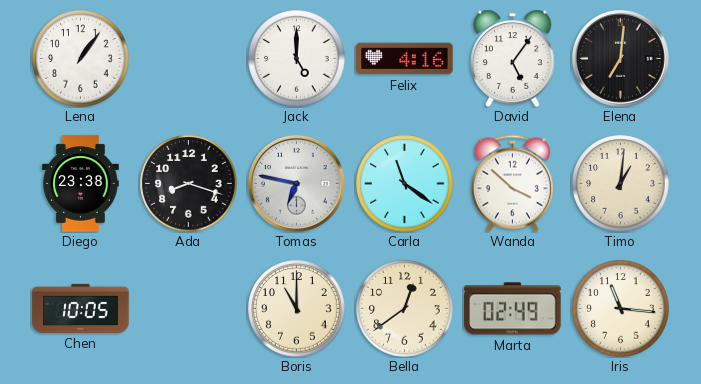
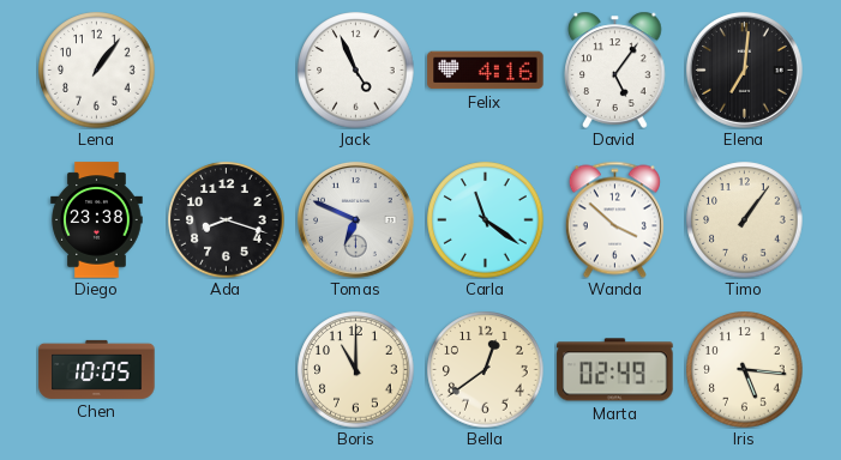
Jack: 5:00 -> 4:56 (356, 71)
Tomas: 6:47 -> 6:49 (355, 219)
Timo: 1:01 -> 1:06 (745, 220)
Iris: 11:16 -> 5:16 (745, 370)
